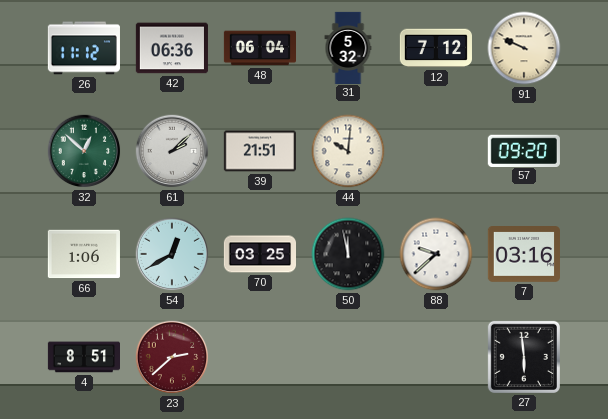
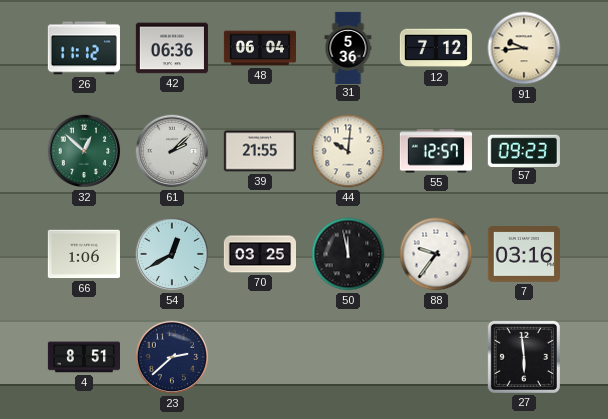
31: 5:32 -> 5:36 (348, 47)
91: 9:49 -> 9:44 (524, 48)
39: 21:51 -> 21:55 (260, 151)
55: none -> 12:57 (435, 151)
57: 09:20 -> 09:23 (524, 150)
88: 9:38 -> 9:36 (436, 254)
23 dial: burgundy -> navy (172, 357)
